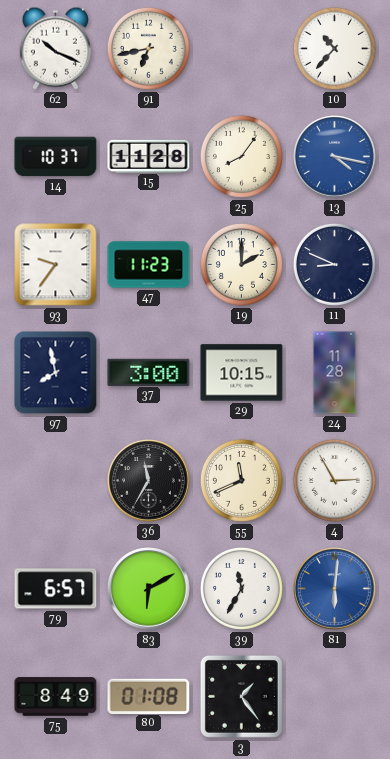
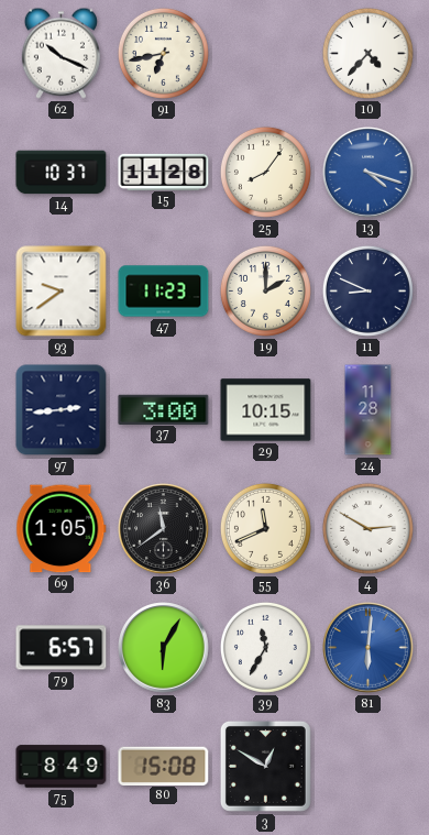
10: 10:37 -> 4:37 (367, 53)
13: 4:17 -> 4:18 (369, 173)
93: 9:36 -> 9:39 (62, 292)
97: 7:58 -> 2:44 (62, 410)
69: none -> 1:05 (62, 529)
36: 11:35 -> 11:39 (164, 529)
4: 2:55 -> 2:50 (367, 528)
83: 6:10 -> 6:05 (164, 648)
80: 01:08 -> 15:08 (164, 766)
3: 1:24 -> 12:50 (265, 766)
